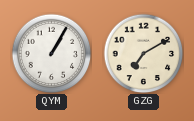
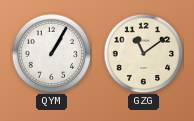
GZG: 7:10 -> 11:09 (143, 53)
